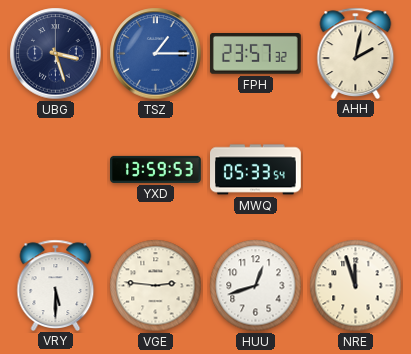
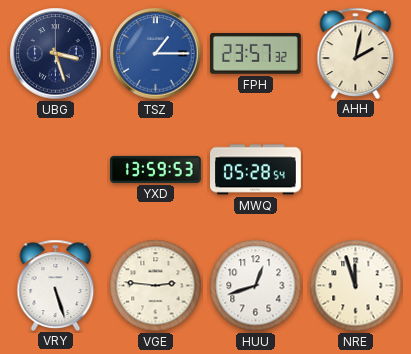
MWQ: 05:33 -> 05:28 (256, 170)
VRY: 5:30 -> 5:27 (56, 285)
